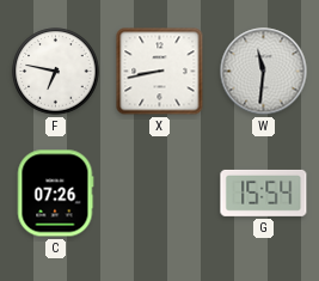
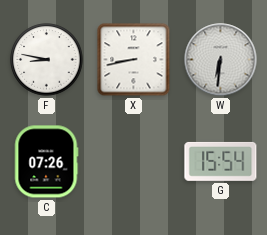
F: 6:47 -> 8:47 (47, 60)
W: 11:31 -> 6:31 (221, 60)
